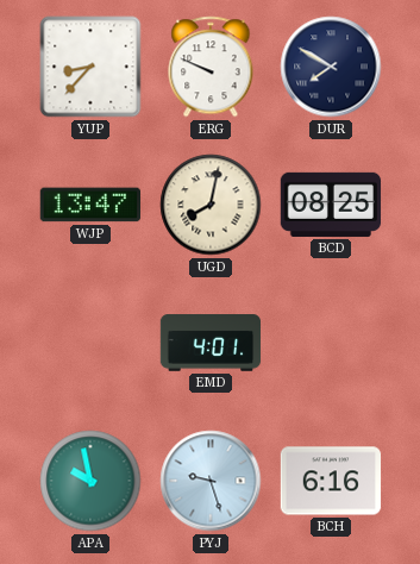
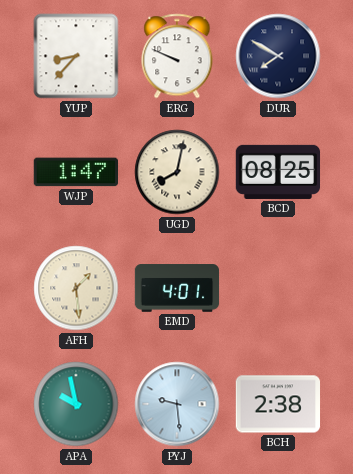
WJP: 13:47 -> 1:47 (75, 172)
AFH: none -> 1:29 (76, 288)
PYJ: 9:27 -> 9:29 (177, 404)
BCH: 6:16 -> 2:38 (278, 404)
